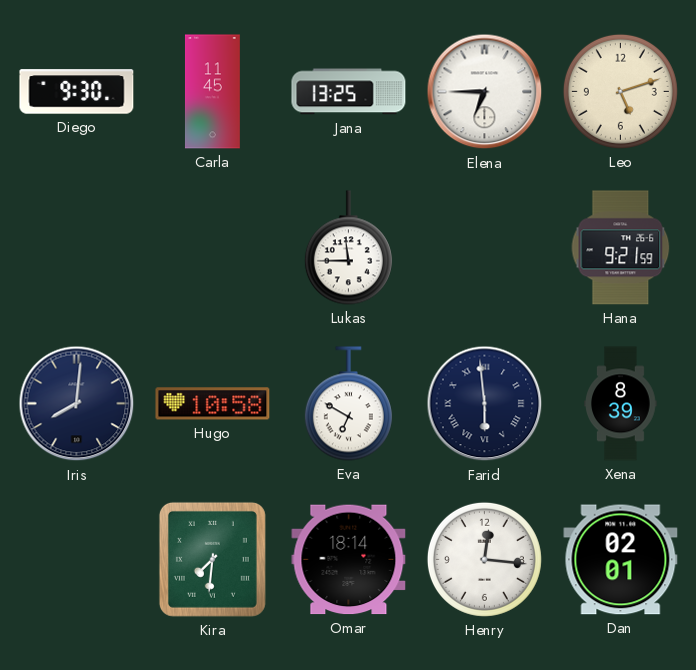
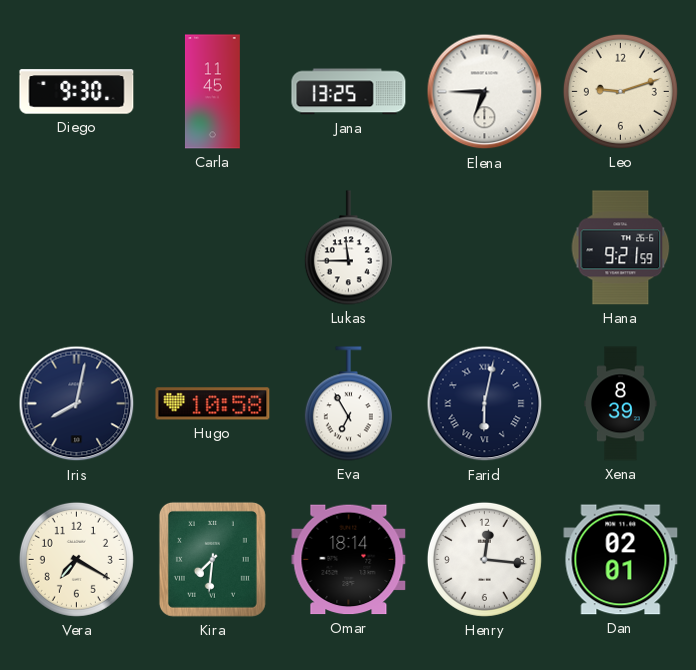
Leo: 5:12 -> 9:12 (620, 91)
Iris: 8:01 -> 8:02 (77, 404)
Eva: 6:50 -> 6:55 (348, 404)
Farid: 5:59 -> 6:02 (485, 404)
Vera: none -> 7:20 (76, 559)
